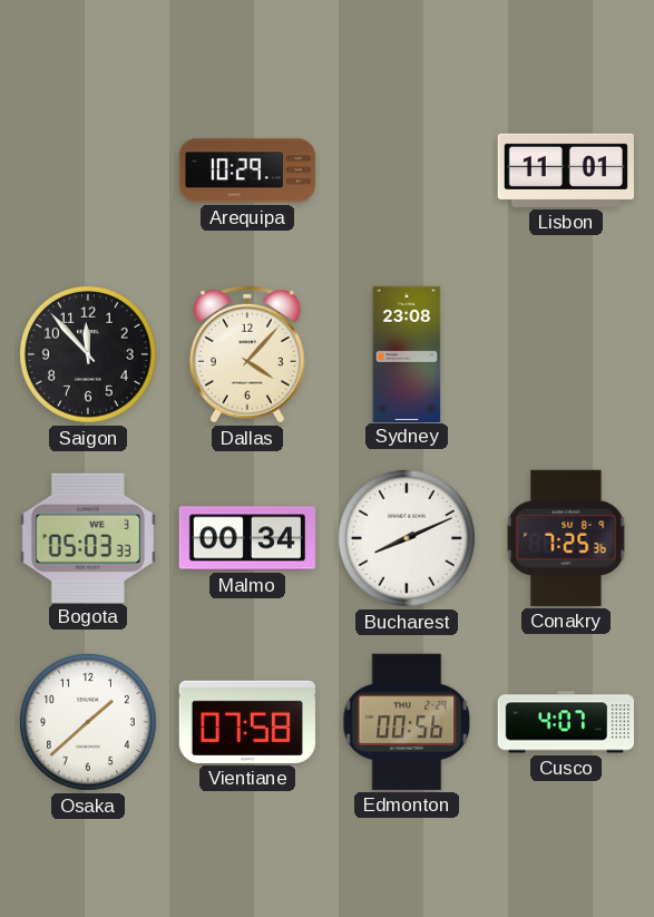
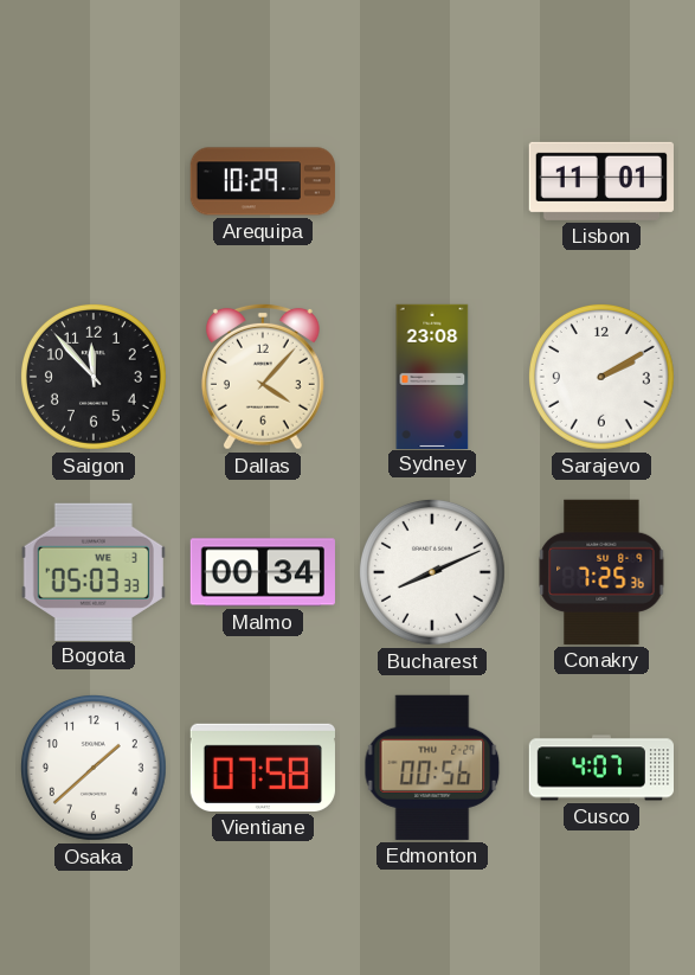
Sarajevo: none -> 2:10 (601, 377)
